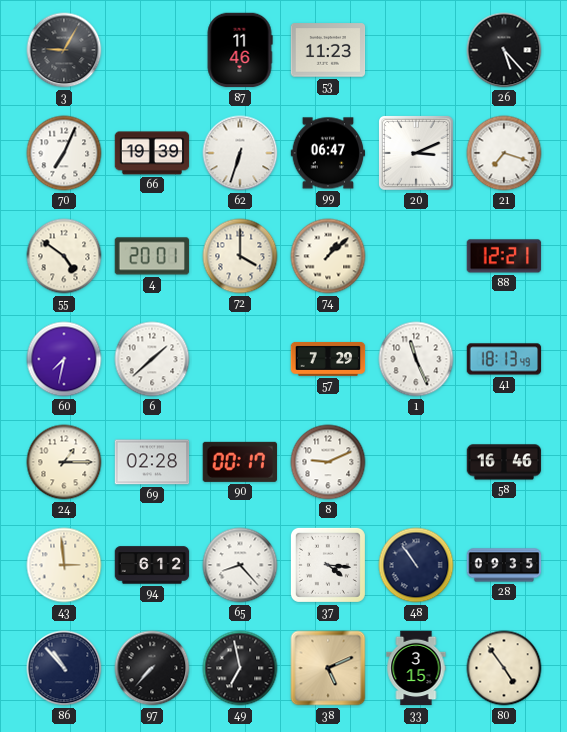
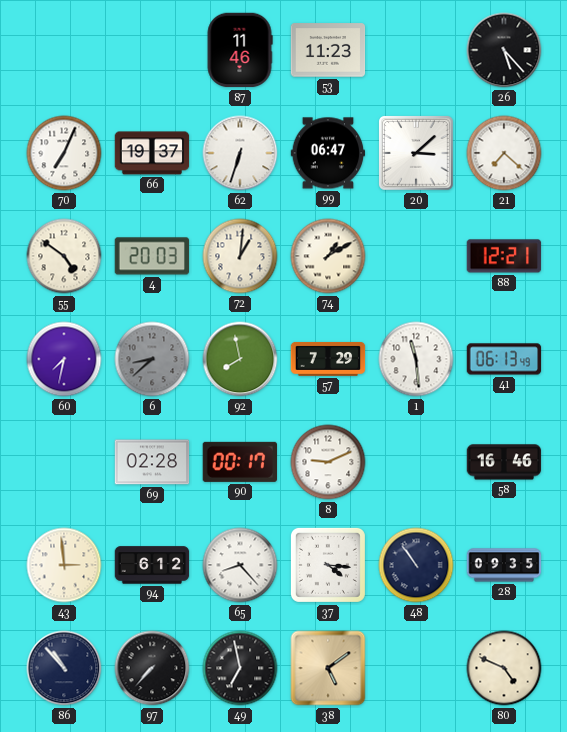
3: 9:05 -> none (64, 50)
66: 19:39 -> 19:37 (152, 153)
20: 3:11 -> 3:08 (416, 153)
21: 7:18 -> 7:22 (504, 153)
4: 20:01 -> 20:03 (152, 256)
72: 4:00 -> 1:01 (240, 256)
74: 1:08 -> 1:10 (328, 256)
6: 1:38 -> 8:38 (152, 359)
6 dial: white -> grey (152, 359)
92: none -> 7:58 (240, 359)
1: 11:26 -> 11:29 (416, 359)
41: 18:13 -> 06:13 (504, 359)
24: 1:15 -> none (64, 462)
38: 5:11 -> 5:09 (328, 668)
33: 3:15 -> none (416, 668)
80: 4:54 -> 4:49 (504, 668)
